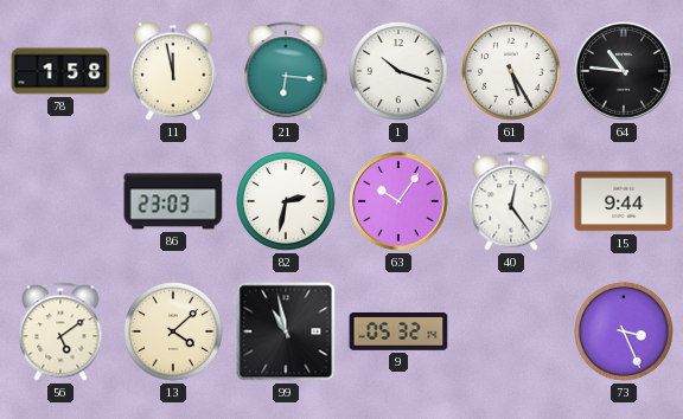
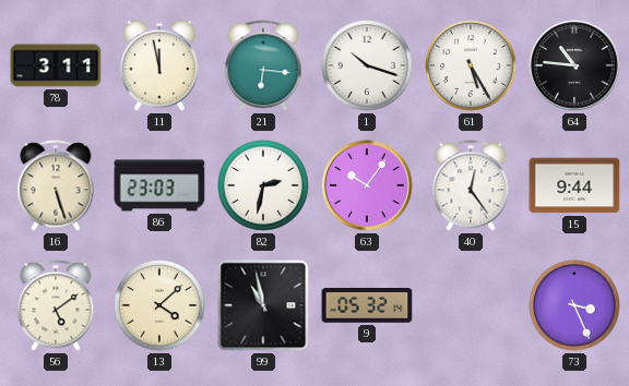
78: 1:58 -> 3:11 (56, 65)
16: none -> 5:27 (56, 185)
